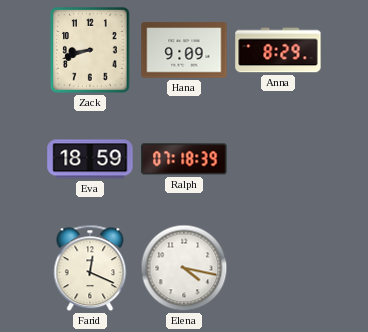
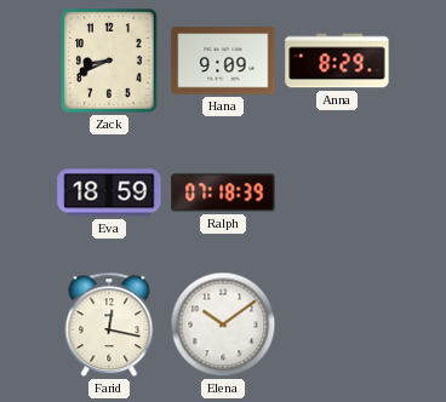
Zack: 8:42 -> 8:41 (109, 61)
Farid: 12:19 -> 12:17 (109, 325)
Elena: 4:17 -> 10:09 (223, 325)
